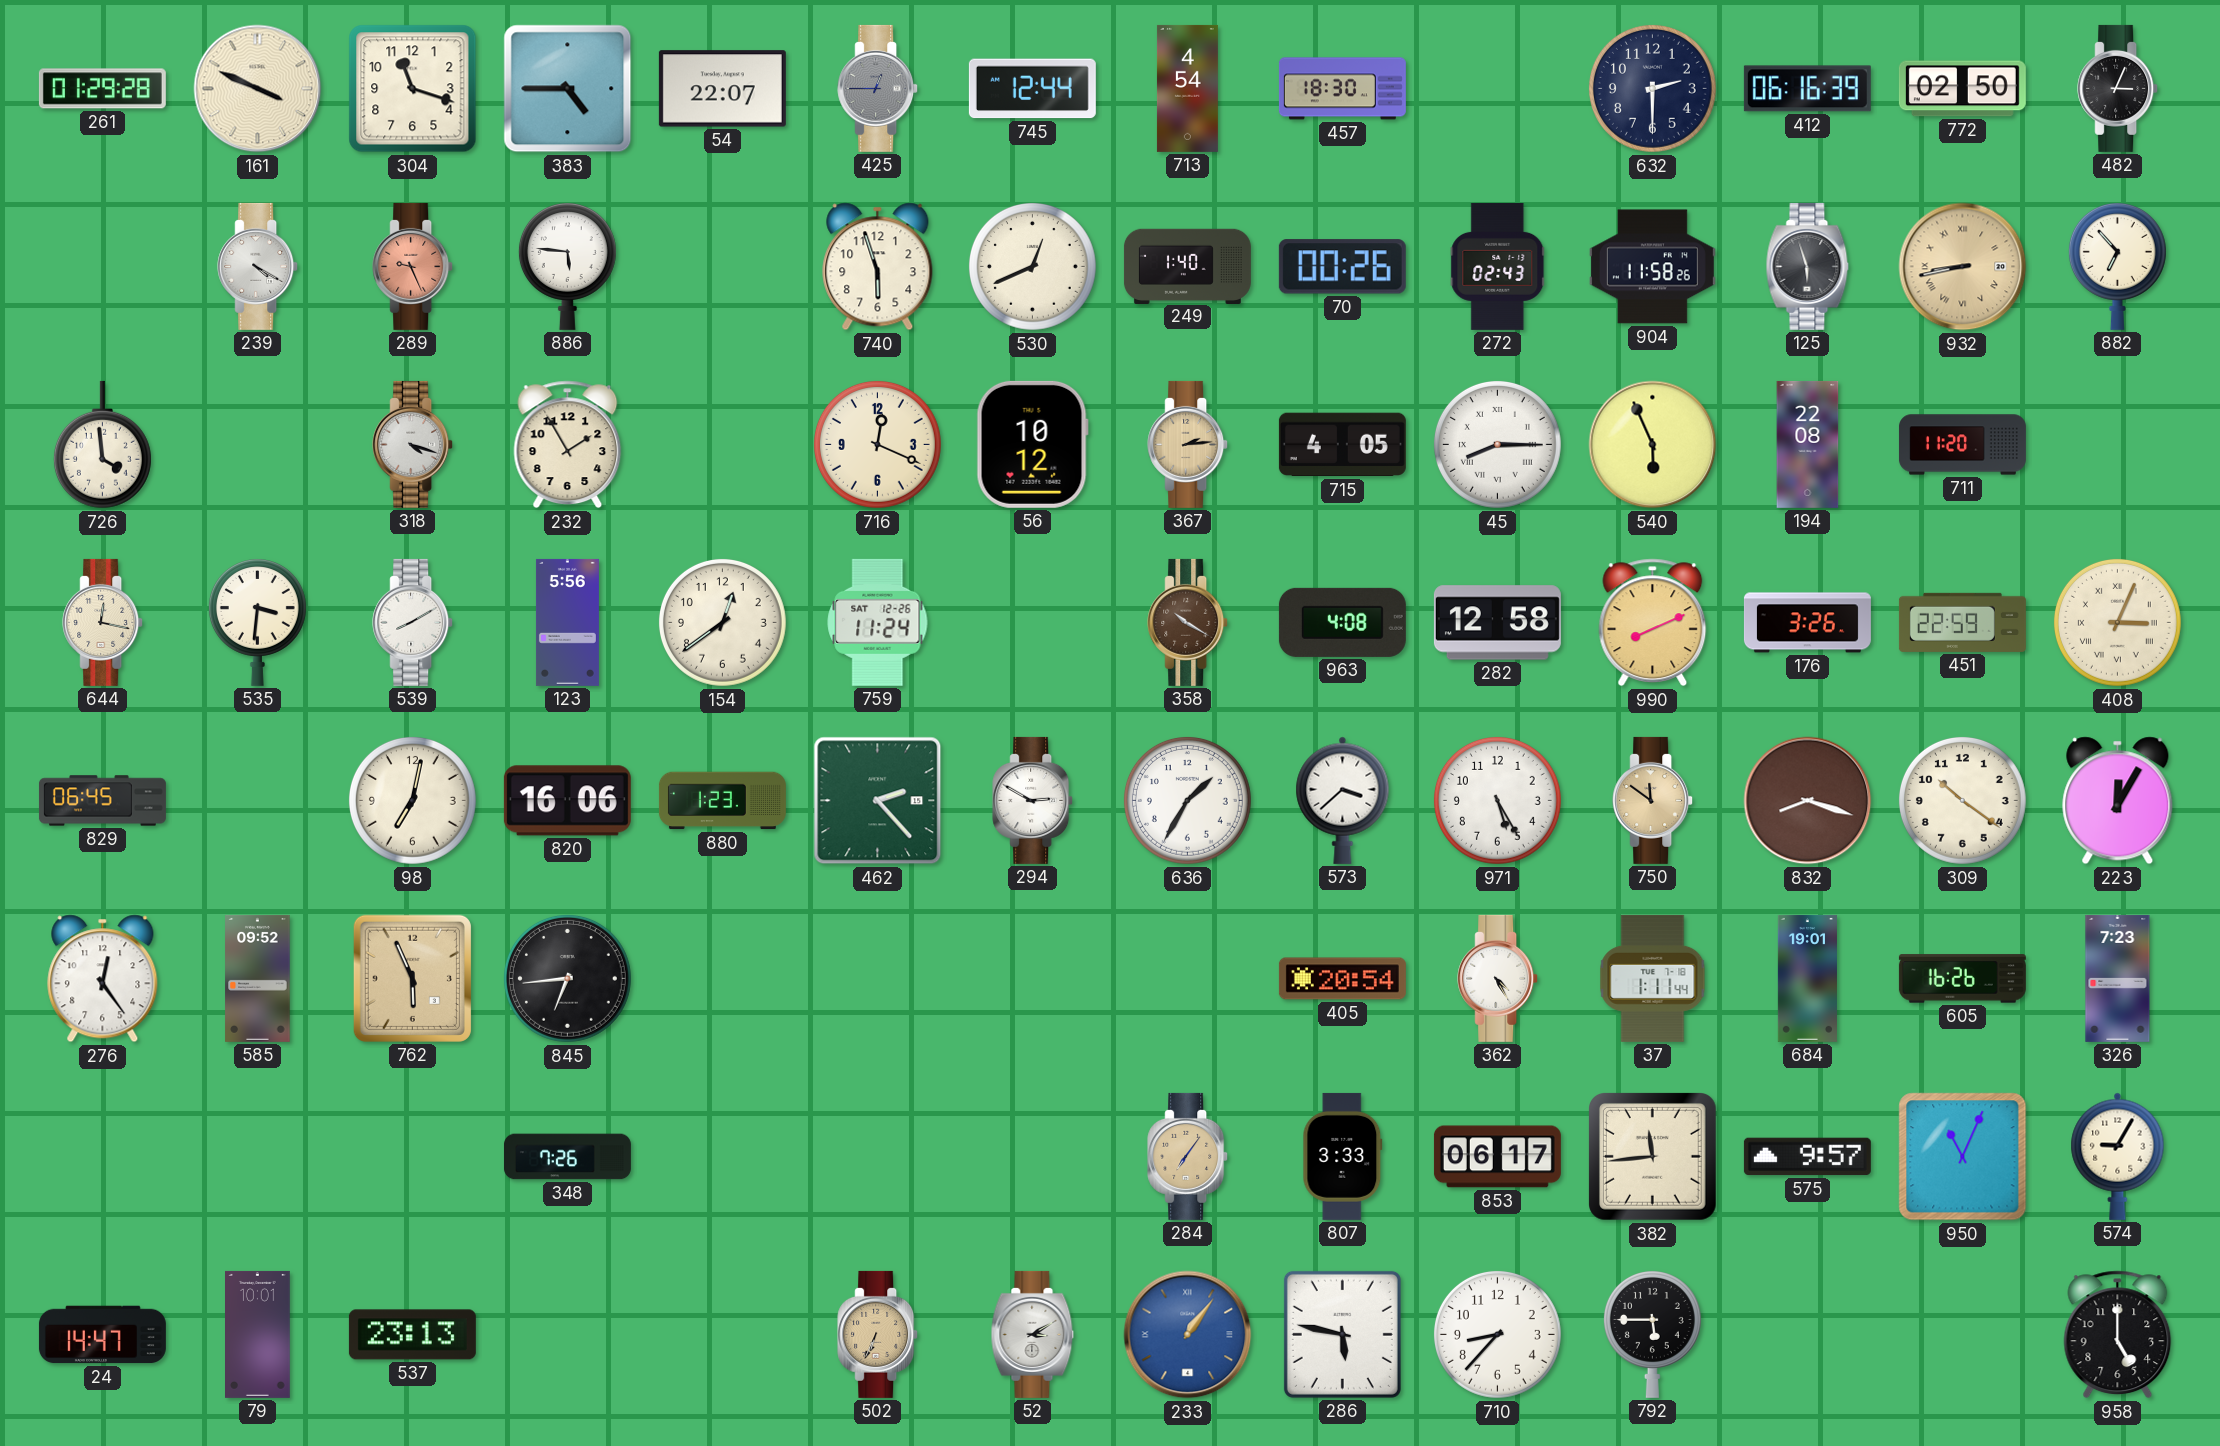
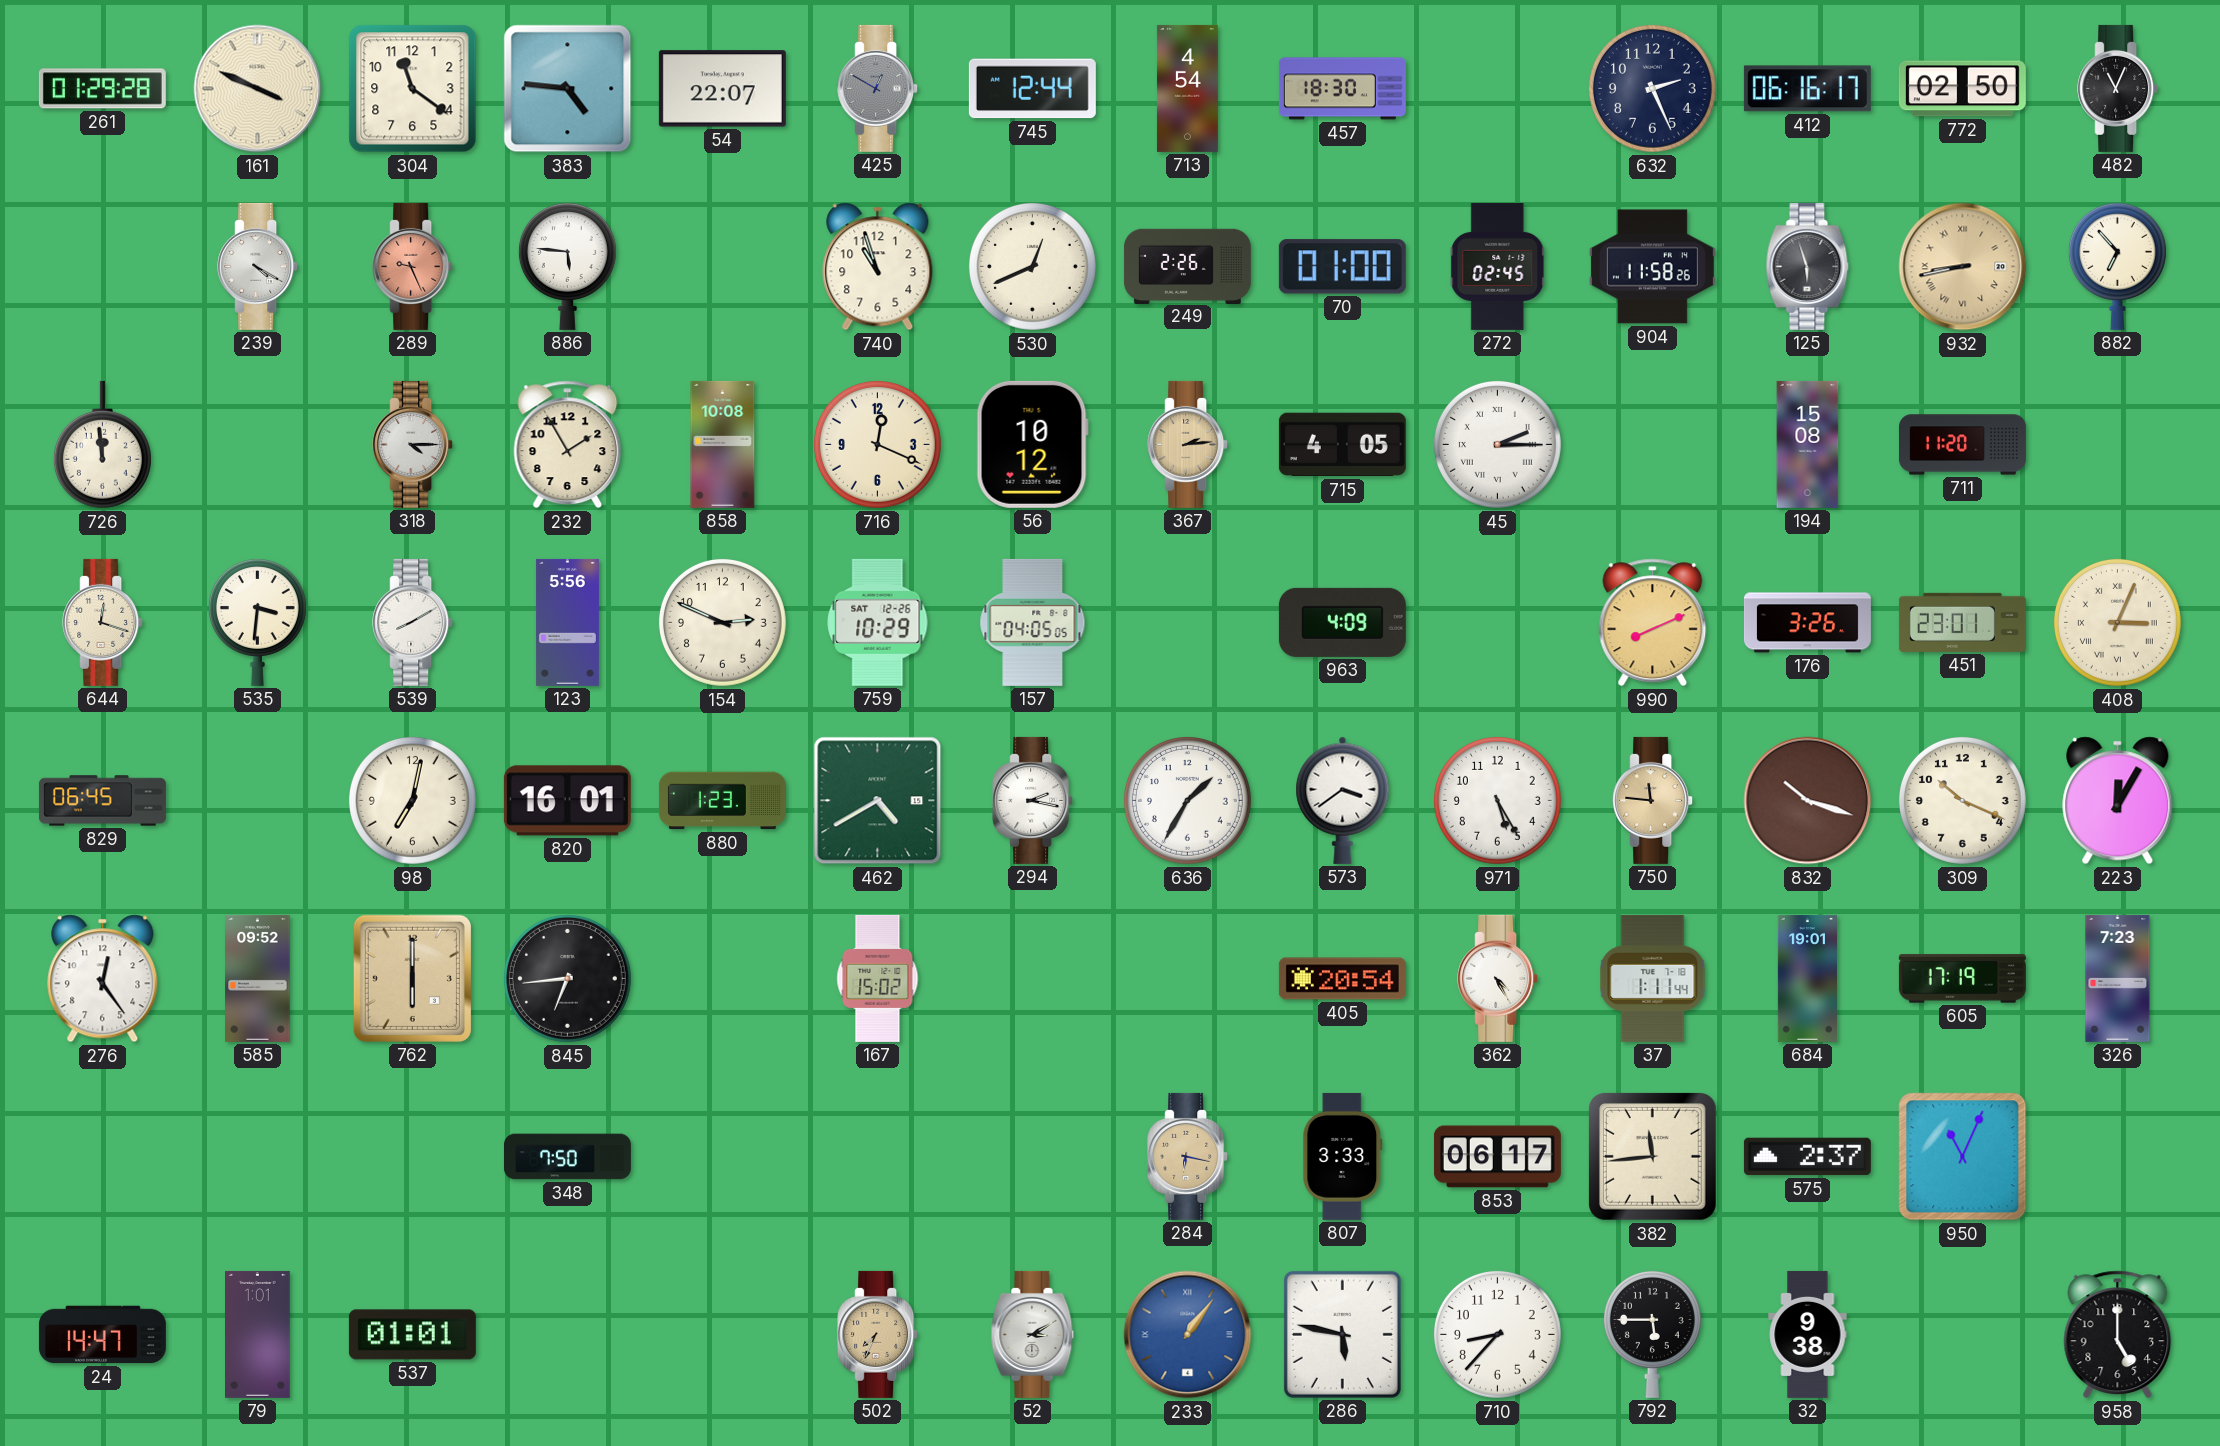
304: 11:18 -> 11:21 (413, 89)
383: 4:45 -> 4:46 (568, 89)
425: 12:45 -> 12:50 (878, 88)
632: 2:30 -> 2:26 (1652, 88)
412: 06:16:39 -> 06:16:17 (1807, 89)
482: 3:04 -> 11:04 (2118, 88)
740: 5:57 -> 10:57 (878, 267)
249: 1:40 -> 2:26 (1187, 266)
70: 00:26 -> 01:00 (1342, 267)
272: 02:43 -> 02:45 (1498, 266)
726: 3:59 -> 11:59 (102, 445)
318: 4:18 -> 4:15 (413, 444)
858: none -> 10:08 (723, 444)
45: 8:15 -> 2:15 (1497, 444)
540: 5:56 -> none (1653, 445)
194: 22:08 -> 15:08 (1808, 444)
644: 12:17 -> 12:18 (103, 622)
154: 12:39 -> 2:49 (722, 622)
759: 11:24 -> 10:29 (878, 622)
157: none -> 04:05 (1033, 622)
358: 10:20 -> none (1188, 622)
963: 4:08 -> 4:09 (1342, 622)
282: 12:58 -> none (1497, 623)
451: 22:59 -> 23:01 (1962, 622)
820: 16:06 -> 16:01 (567, 801)
462: 2:23 -> 4:40 (878, 801)
294: 2:50 -> 2:17 (1033, 800)
573: 3:38 -> 3:39 (1343, 800)
750: 11:51 -> 11:46 (1653, 800)
832: 8:18 -> 10:18 (1808, 801)
309: 10:21 -> 10:19 (1962, 800)
762: 5:56 -> 6:00 (412, 978)
167: none -> 15:02 (878, 978)
605: 16:26 -> 17:19 (1962, 979)
348: 7:26 -> 7:50 (567, 1157)
284: 7:06 -> 6:17 (1188, 1156)
575: 9:57 -> 2:37 (1807, 1157)
574: 9:05 -> none (2118, 1156)
79: 10:01 -> 1:01 (258, 1334)
537: 23:13 -> 01:01 (412, 1335)
502: 6:34 -> 7:34 (878, 1334)
32: none -> 9:38 (1808, 1334)
